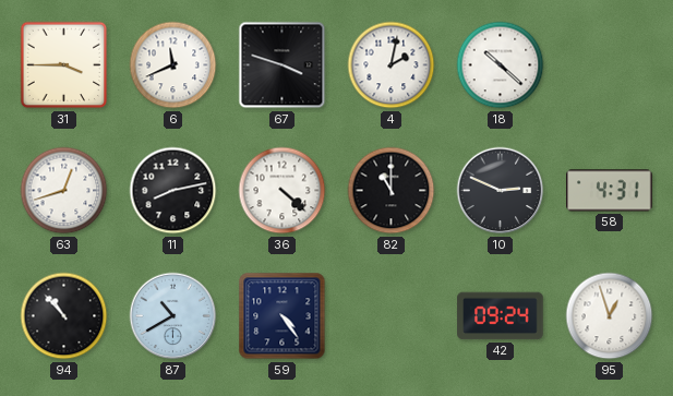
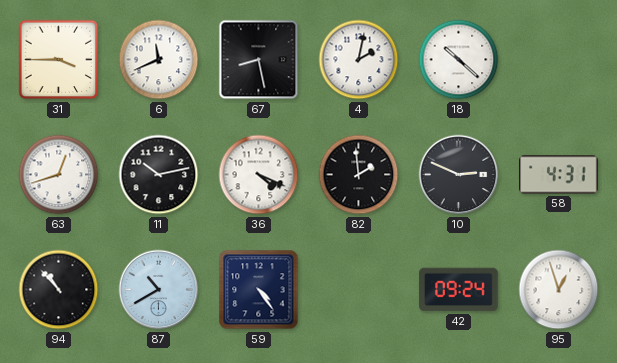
67: 3:48 -> 8:28 (259, 60)
11: 8:13 -> 10:13 (159, 175)
36: 4:22 -> 4:19 (259, 175)
82: 11:00 -> 1:59 (359, 175)
